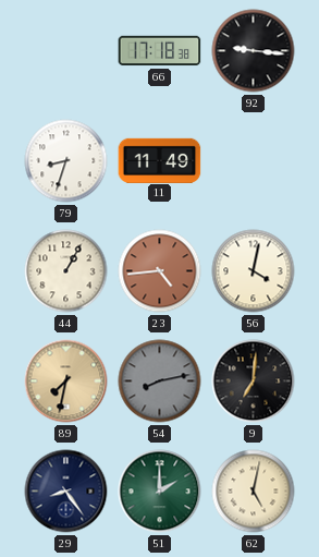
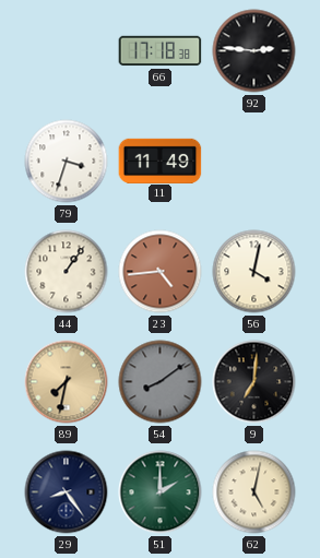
92: 9:16 -> 2:46 (254, 51)
79: 8:33 -> 3:33 (67, 162)
44: 1:05 -> 1:06 (67, 272)
54: 8:13 -> 8:09 (161, 382)
